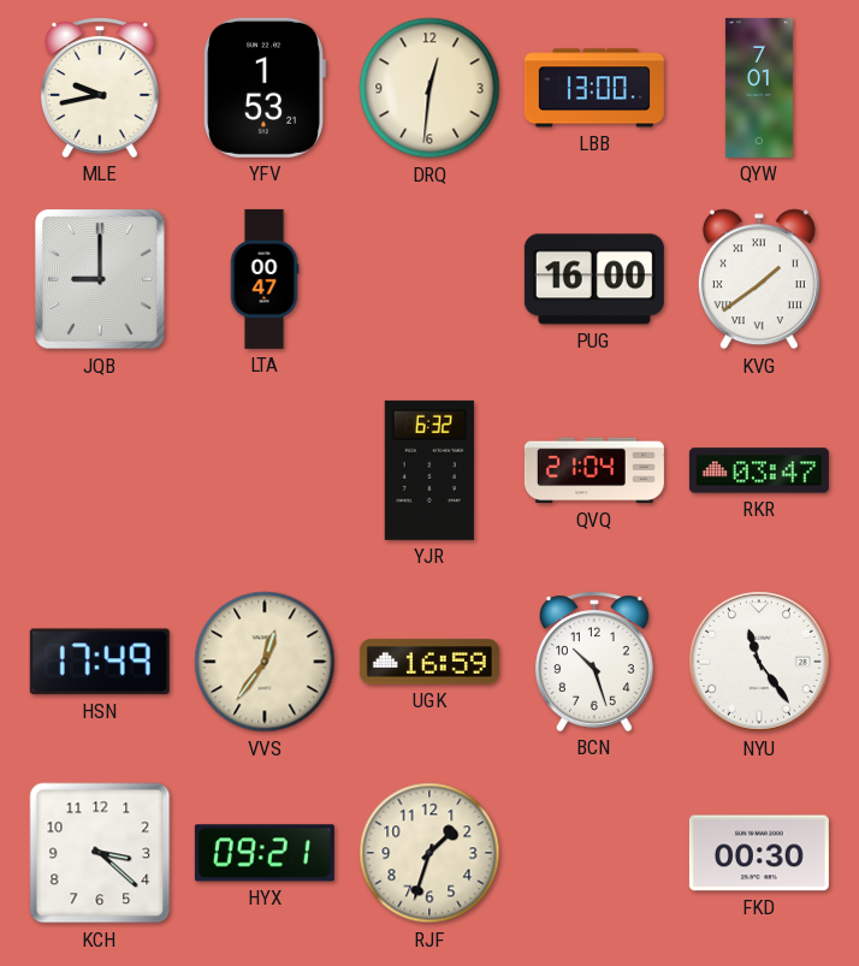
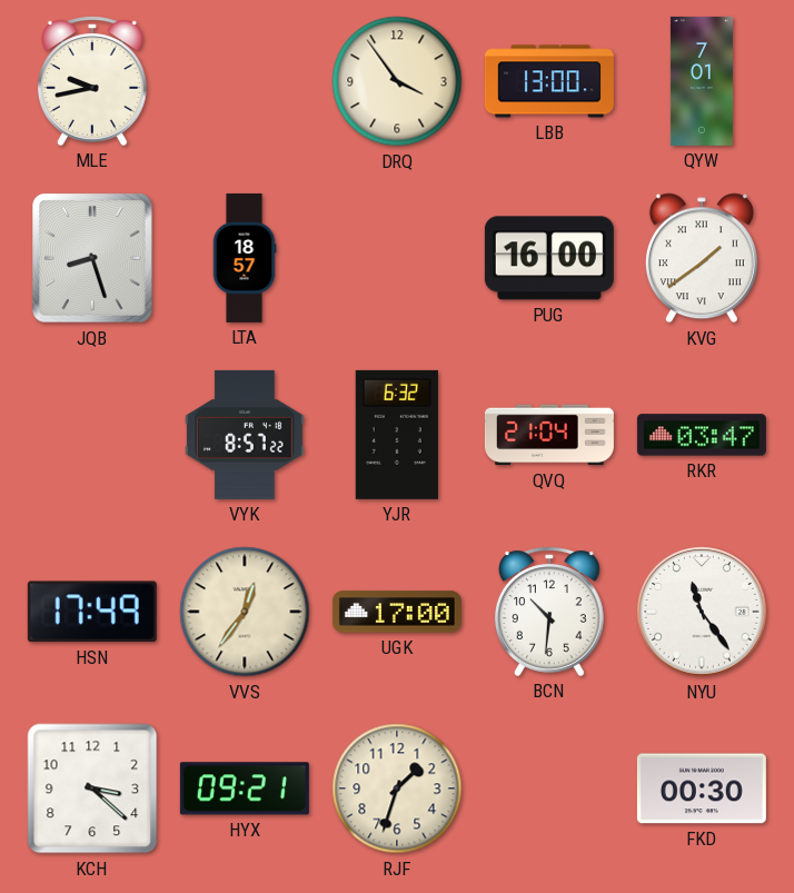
YFV: 1:53 -> none (263, 88)
DRQ: 12:31 -> 3:54 (397, 81)
JQB: 9:00 -> 8:27 (92, 258)
LTA: 00:47 -> 18:57 (245, 258)
VYK: none -> 8:57 (245, 435)
UGK: 16:59 -> 17:00 (397, 612)
BCN: 10:27 -> 10:31 (549, 612)
